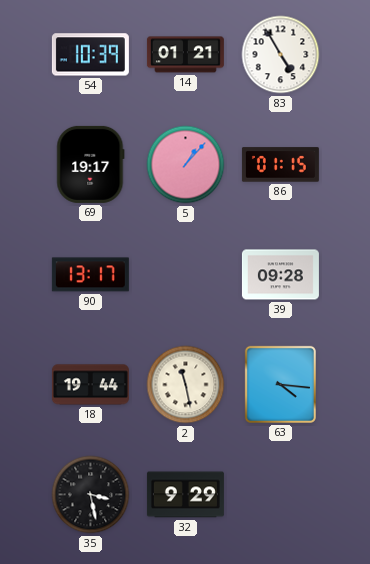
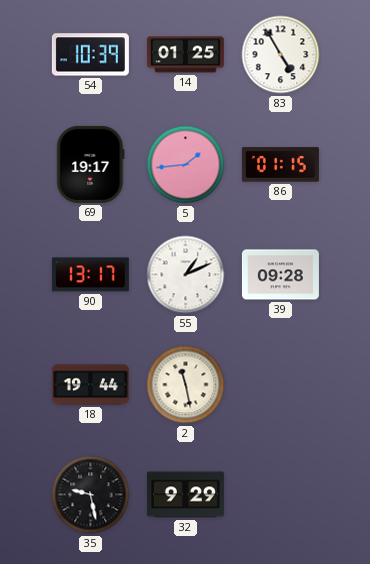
14: 01:21 -> 01:25 (185, 55)
5: 1:07 -> 1:44 (186, 165)
55: none -> 1:11 (186, 275)
63: 4:16 -> none (280, 384)
35: 3:28 -> 9:28 (91, 495)
